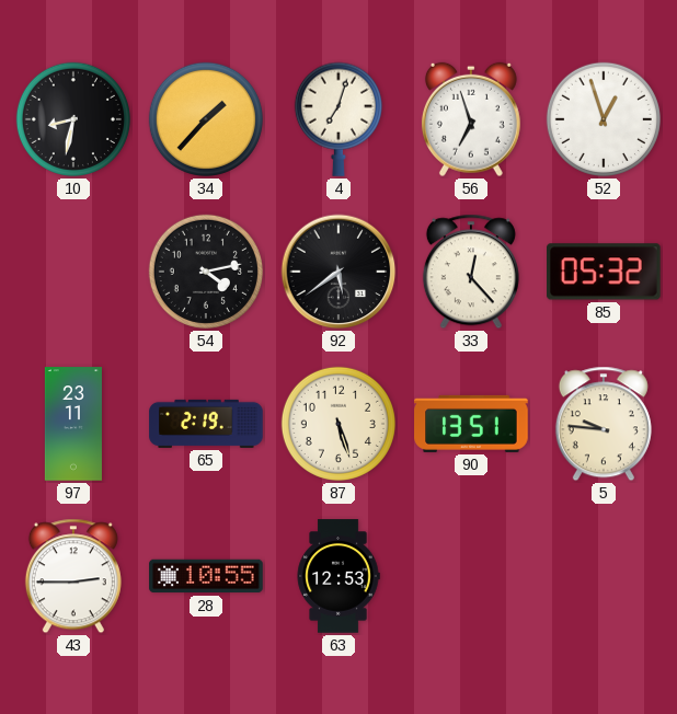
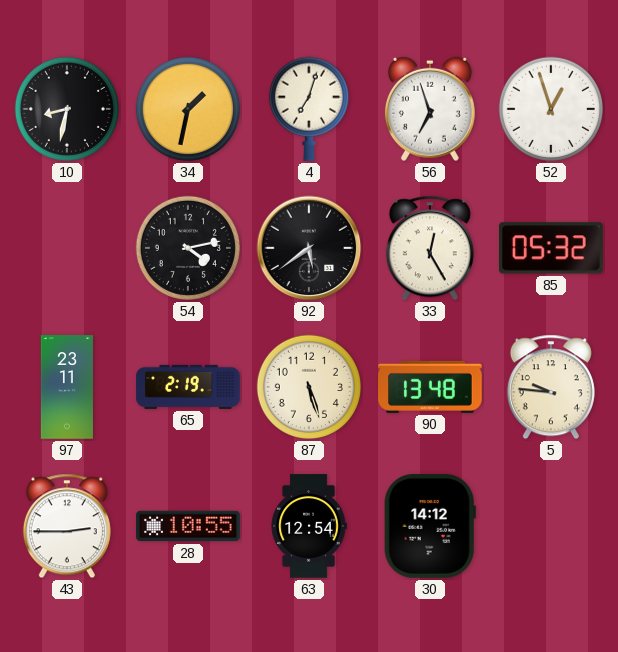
34: 1:37 -> 1:32 (188, 109)
33: 12:23 -> 12:25 (430, 248)
90: 13:51 -> 13:48 (430, 387)
63: 12:53 -> 12:54 (309, 526)
30: none -> 14:12 (430, 526)
